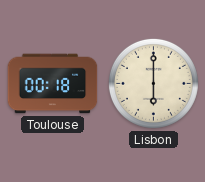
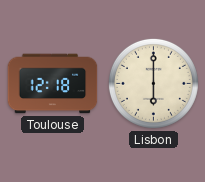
Toulouse: 00:18 -> 12:18 (53, 84)
